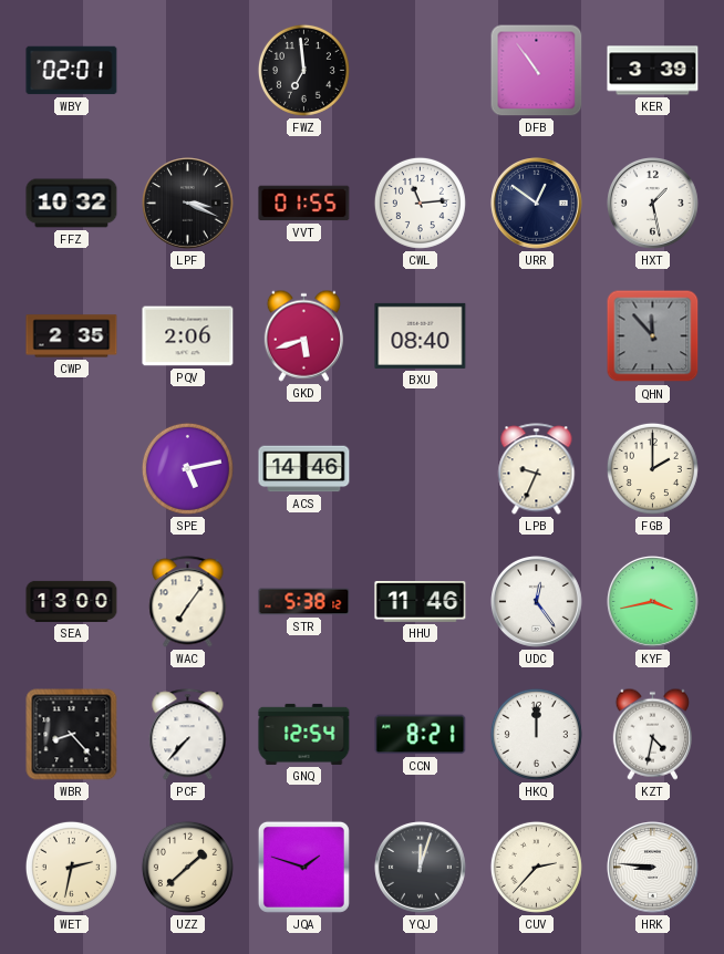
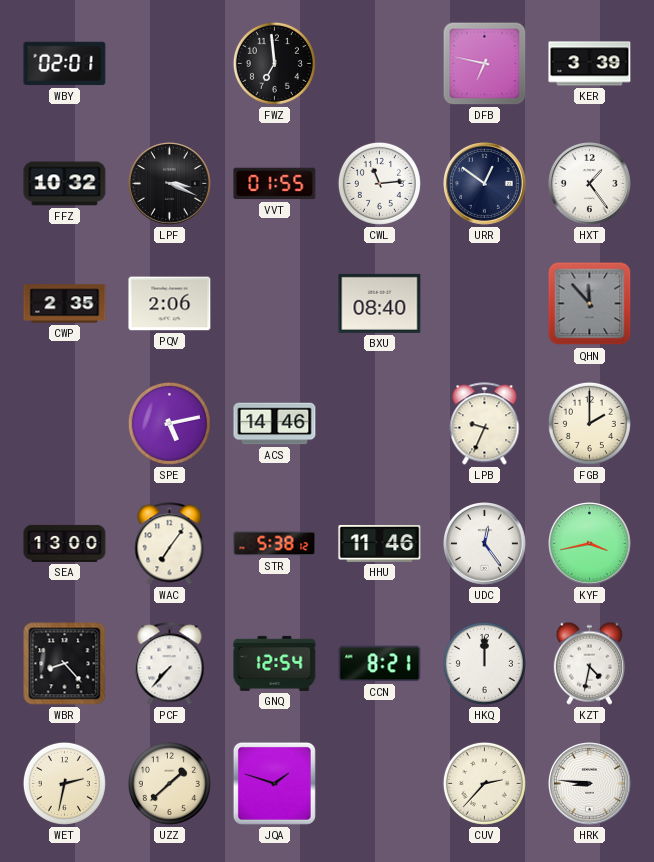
DFB: 10:54 -> 6:47 (485, 64)
HXT: 1:28 -> 1:24 (590, 184)
GKD: 5:42 -> none (303, 335)
YQJ: 12:03 -> none (421, 868)
